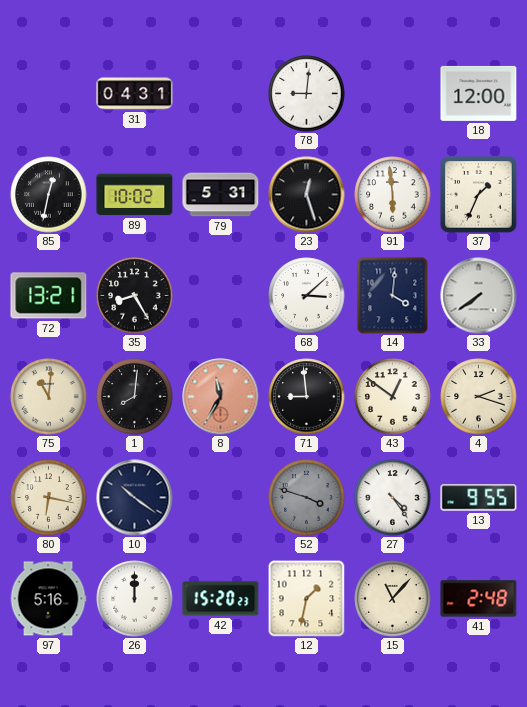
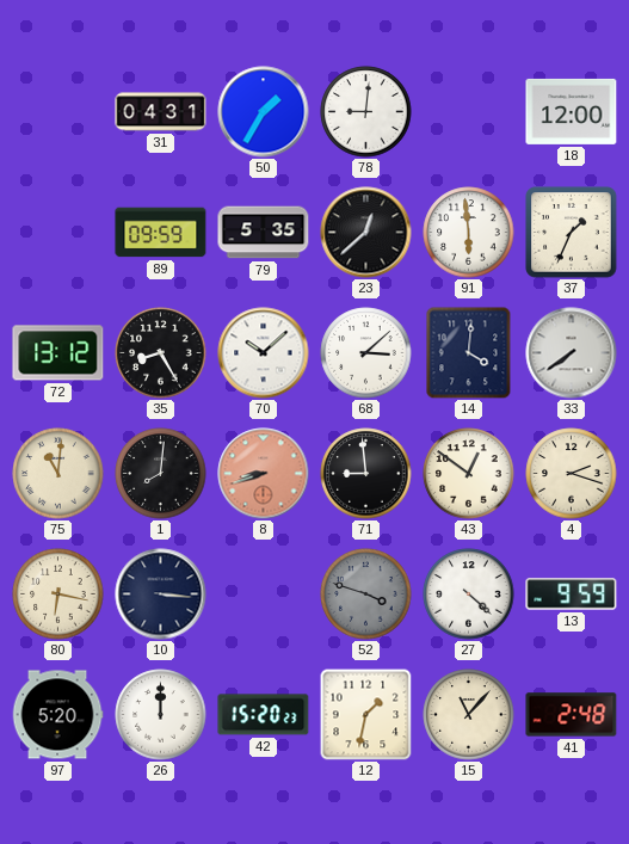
50: none -> 1:35 (264, 112)
85: 12:32 -> none (49, 195)
89: 10:02 -> 09:59 (161, 233)
79: 5:31 -> 5:35 (264, 233)
23: 12:27 -> 12:38 (366, 233)
72: 13:21 -> 13:12 (58, 353)
70: none -> 10:08 (264, 353)
8: 11:35 -> 8:42 (264, 474)
10: 10:21 -> 3:16 (161, 595)
27: 4:24 -> 4:22 (469, 595)
13: 9:55 -> 9:59 (572, 595)
97: 5:16 -> 5:20 (57, 715)
